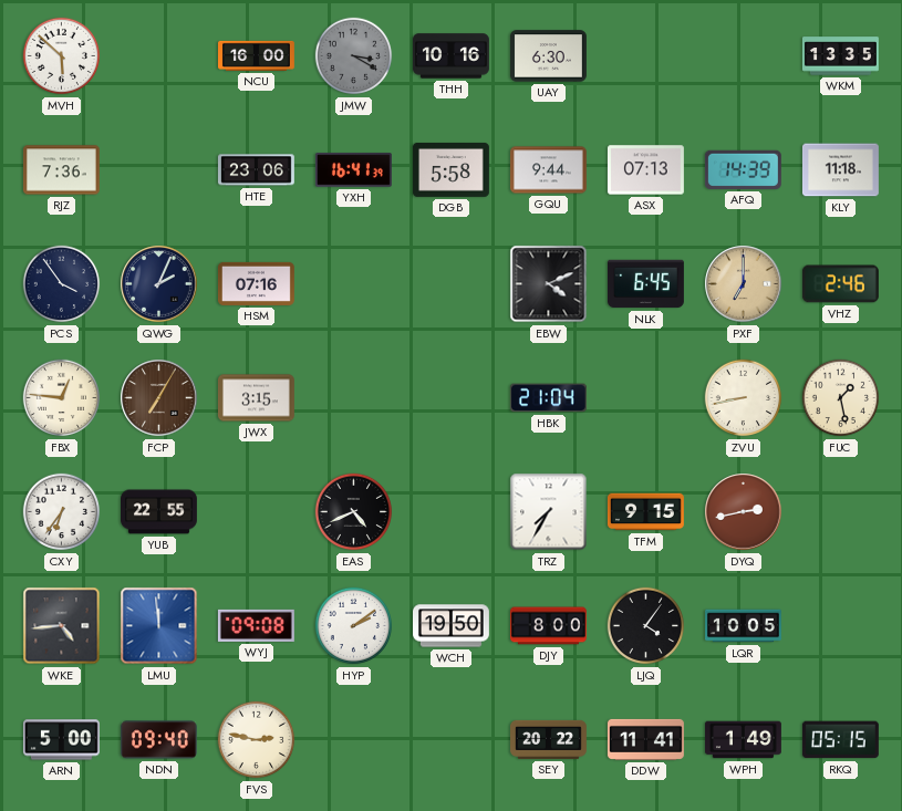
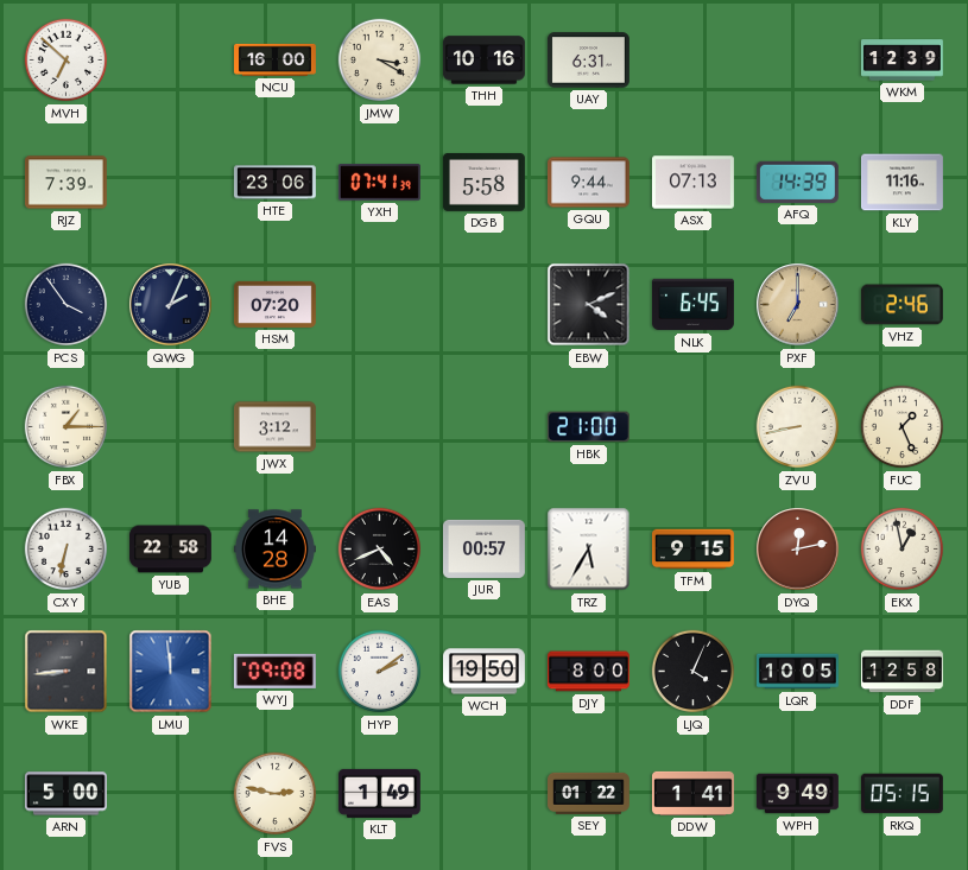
MVH: 5:52 -> 6:52 (67, 61)
JMW dial: grey -> cream (380, 61)
UAY: 6:30 -> 6:31 (588, 61)
WKM: 13:35 -> 12:39 (901, 61)
RJZ: 7:36 -> 7:39 (65, 183)
YXH: 16:41 -> 07:41 (379, 183)
KLY: 11:18 -> 11:16 (901, 183)
HSM: 07:16 -> 07:20 (274, 304)
FBX: 12:46 -> 1:15 (67, 427)
FCP: 7:05 -> none (159, 398)
JWX: 3:15 -> 3:12 (274, 427)
HBK: 21:04 -> 21:00 (588, 427)
FUC: 1:28 -> 1:26 (903, 427)
CXY: 6:36 -> 6:32 (67, 550)
YUB: 22:55 -> 22:58 (171, 550)
BHE: none -> 14:28 (274, 550)
JUR: none -> 00:57 (483, 548)
TRZ: 7:35 -> 5:35 (589, 550)
DYQ: 2:43 -> 12:13 (798, 550)
EKX: none -> 12:58 (903, 550)
WKE: 4:44 -> 8:44 (67, 672)
LJQ: 4:06 -> 4:04 (694, 672)
DDF: none -> 12:58 (903, 672)
NDN: 09:40 -> none (158, 740)
KLT: none -> 1:49 (379, 793)
SEY: 20:22 -> 01:22 (589, 793)
DDW: 11:41 -> 1:41 (692, 793)
WPH: 1:49 -> 9:49 (797, 794)
